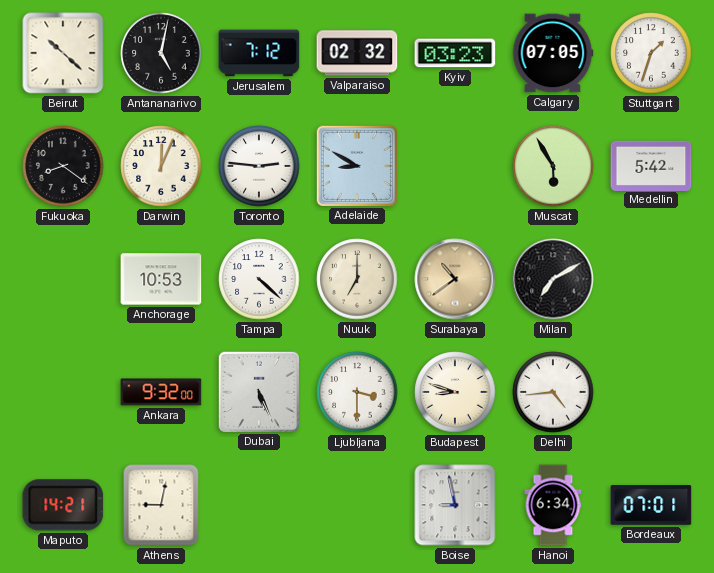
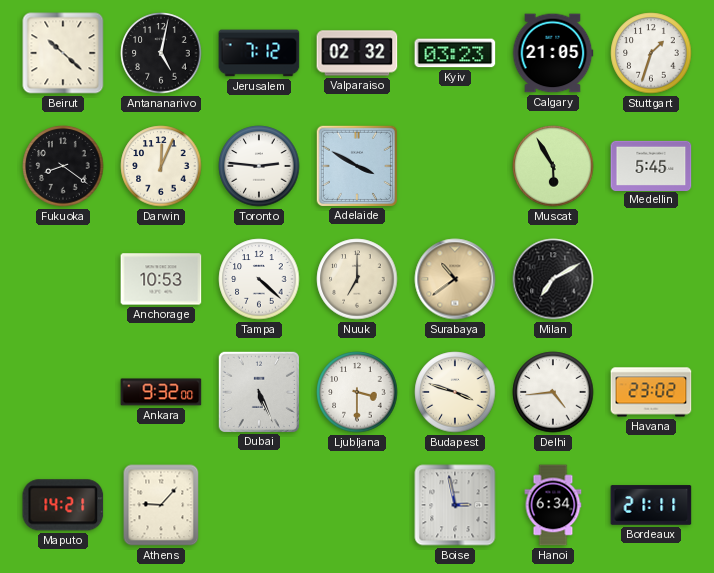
Calgary: 07:05 -> 21:05 (553, 53)
Adelaide: 8:50 -> 3:50 (356, 165)
Medellin: 5:42 -> 5:45 (651, 165)
Budapest: 8:48 -> 3:48 (455, 392)
Havana: none -> 23:02 (651, 392)
Athens: 9:02 -> 9:07 (161, 505)
Boise: 8:58 -> 2:58 (455, 505)
Bordeaux: 07:01 -> 21:11 (651, 505)
